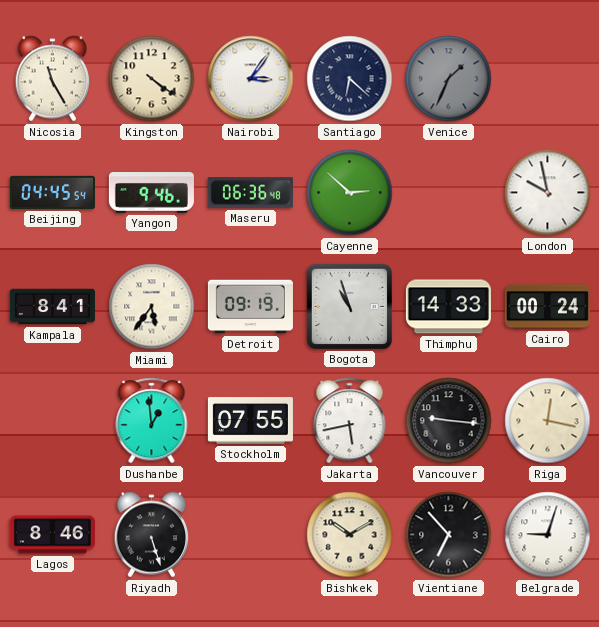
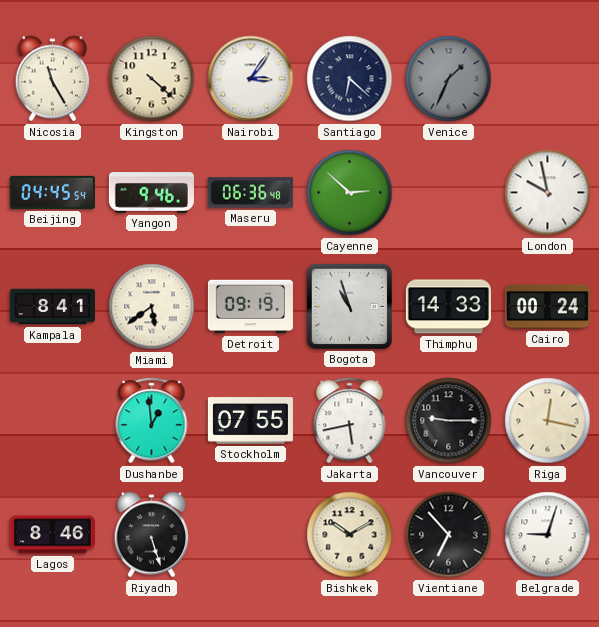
Kingston: 4:21 -> 4:22 (152, 79)
Miami: 5:36 -> 5:39 (152, 307)
Vancouver: 9:16 -> 9:15 (449, 421)
